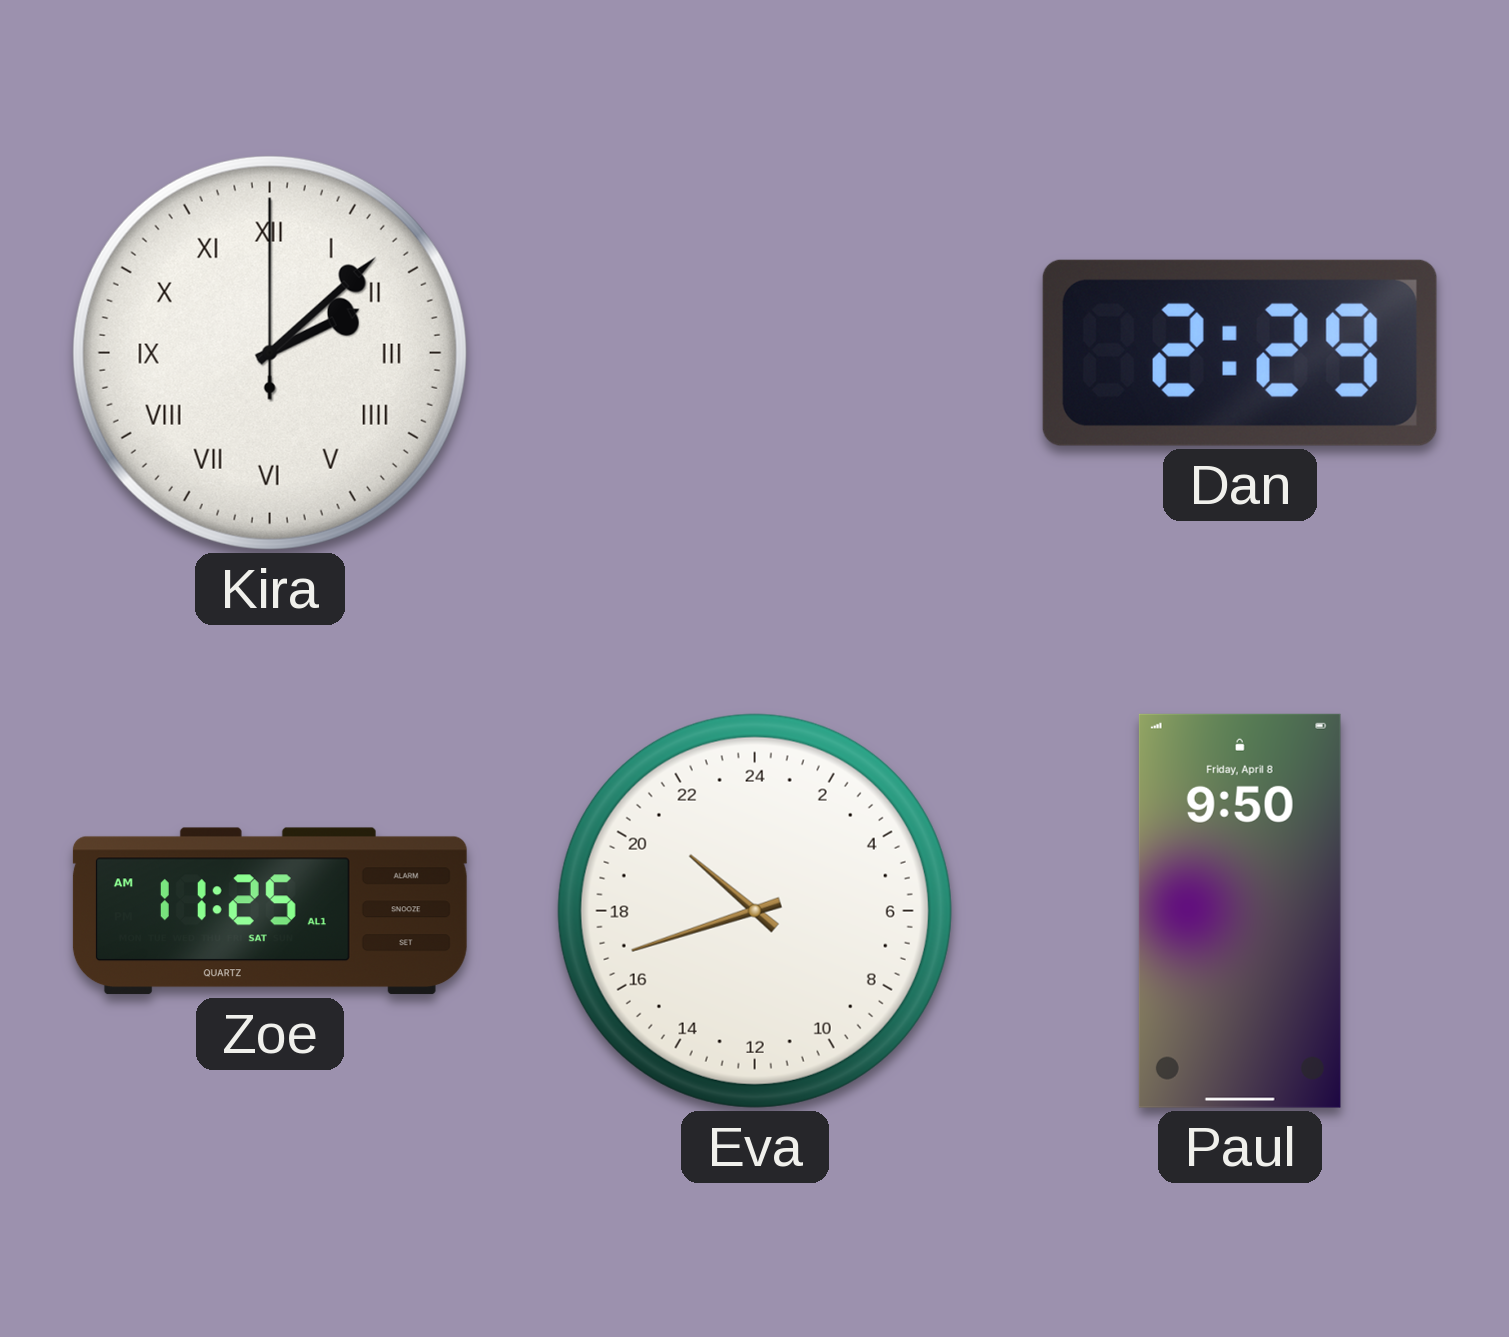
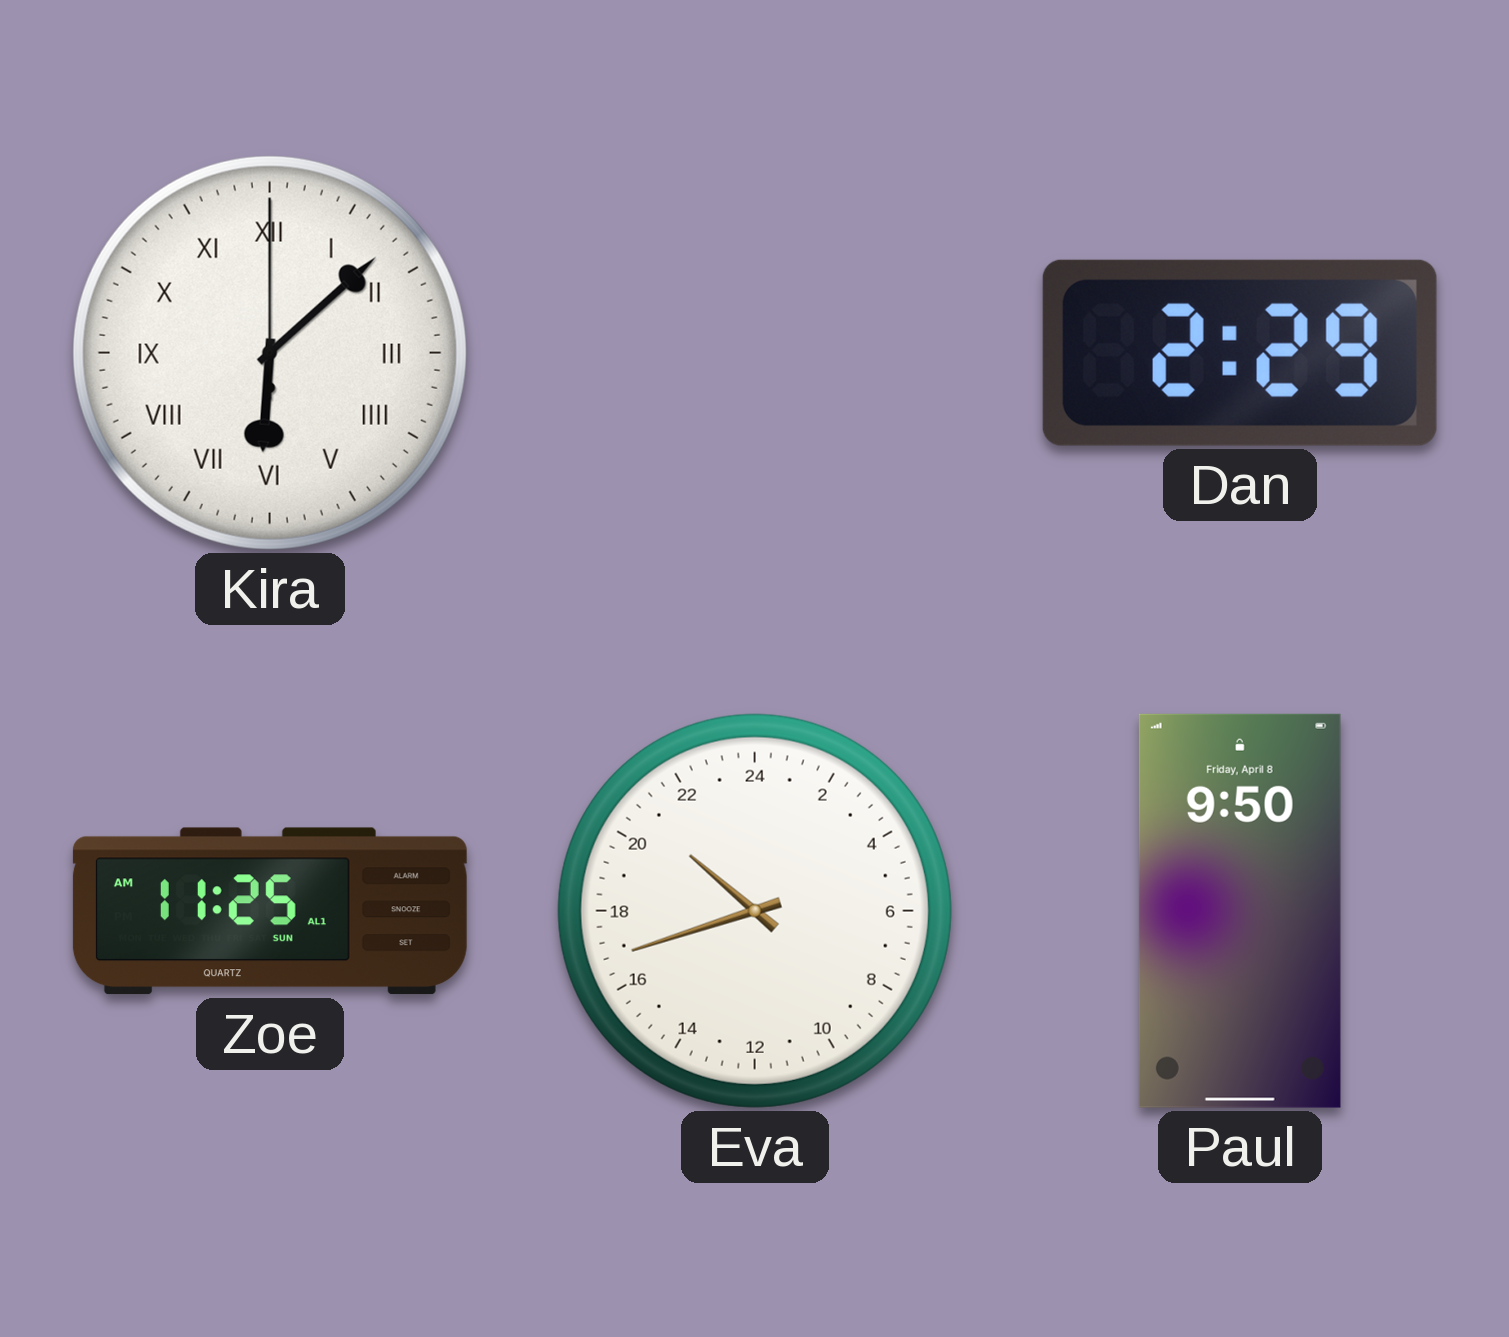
Kira: 2:08 -> 6:08 (270, 353)
Zoe date: SAT -> SUN (270, 911)
